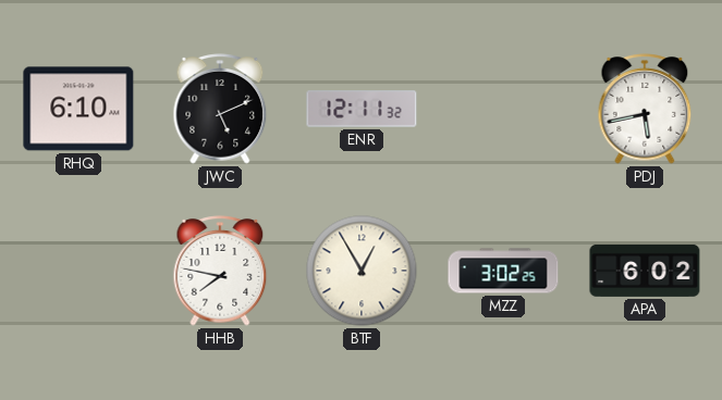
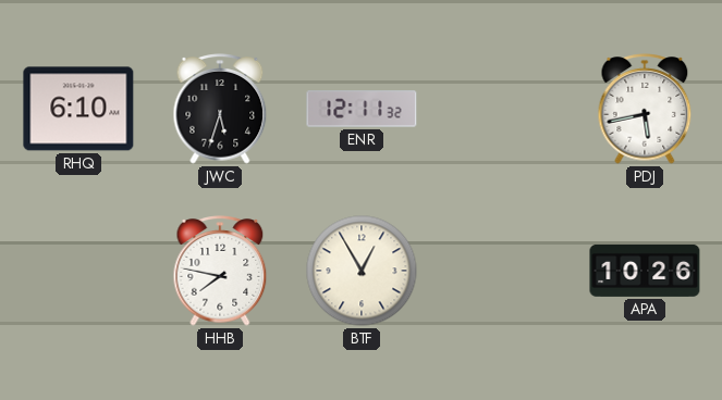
JWC: 5:11 -> 5:33 (220, 109)
MZZ: 3:02 -> none (503, 271)
APA: 6:02 -> 10:26 (645, 271)
